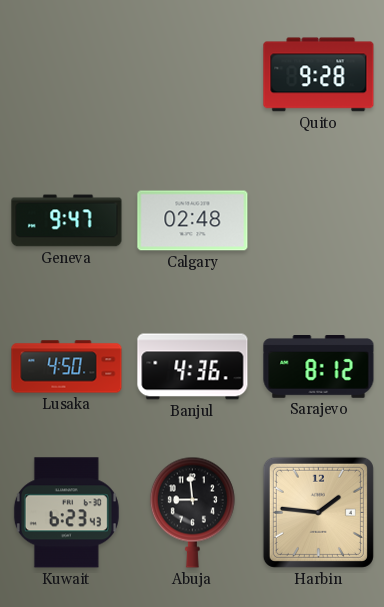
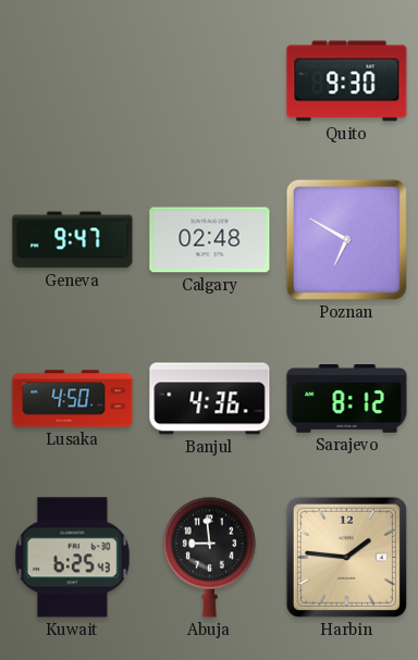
Quito: 9:28 -> 9:30 (347, 82)
Poznan: none -> 6:50 (346, 239)
Kuwait: 6:23 -> 6:25 (72, 558)
